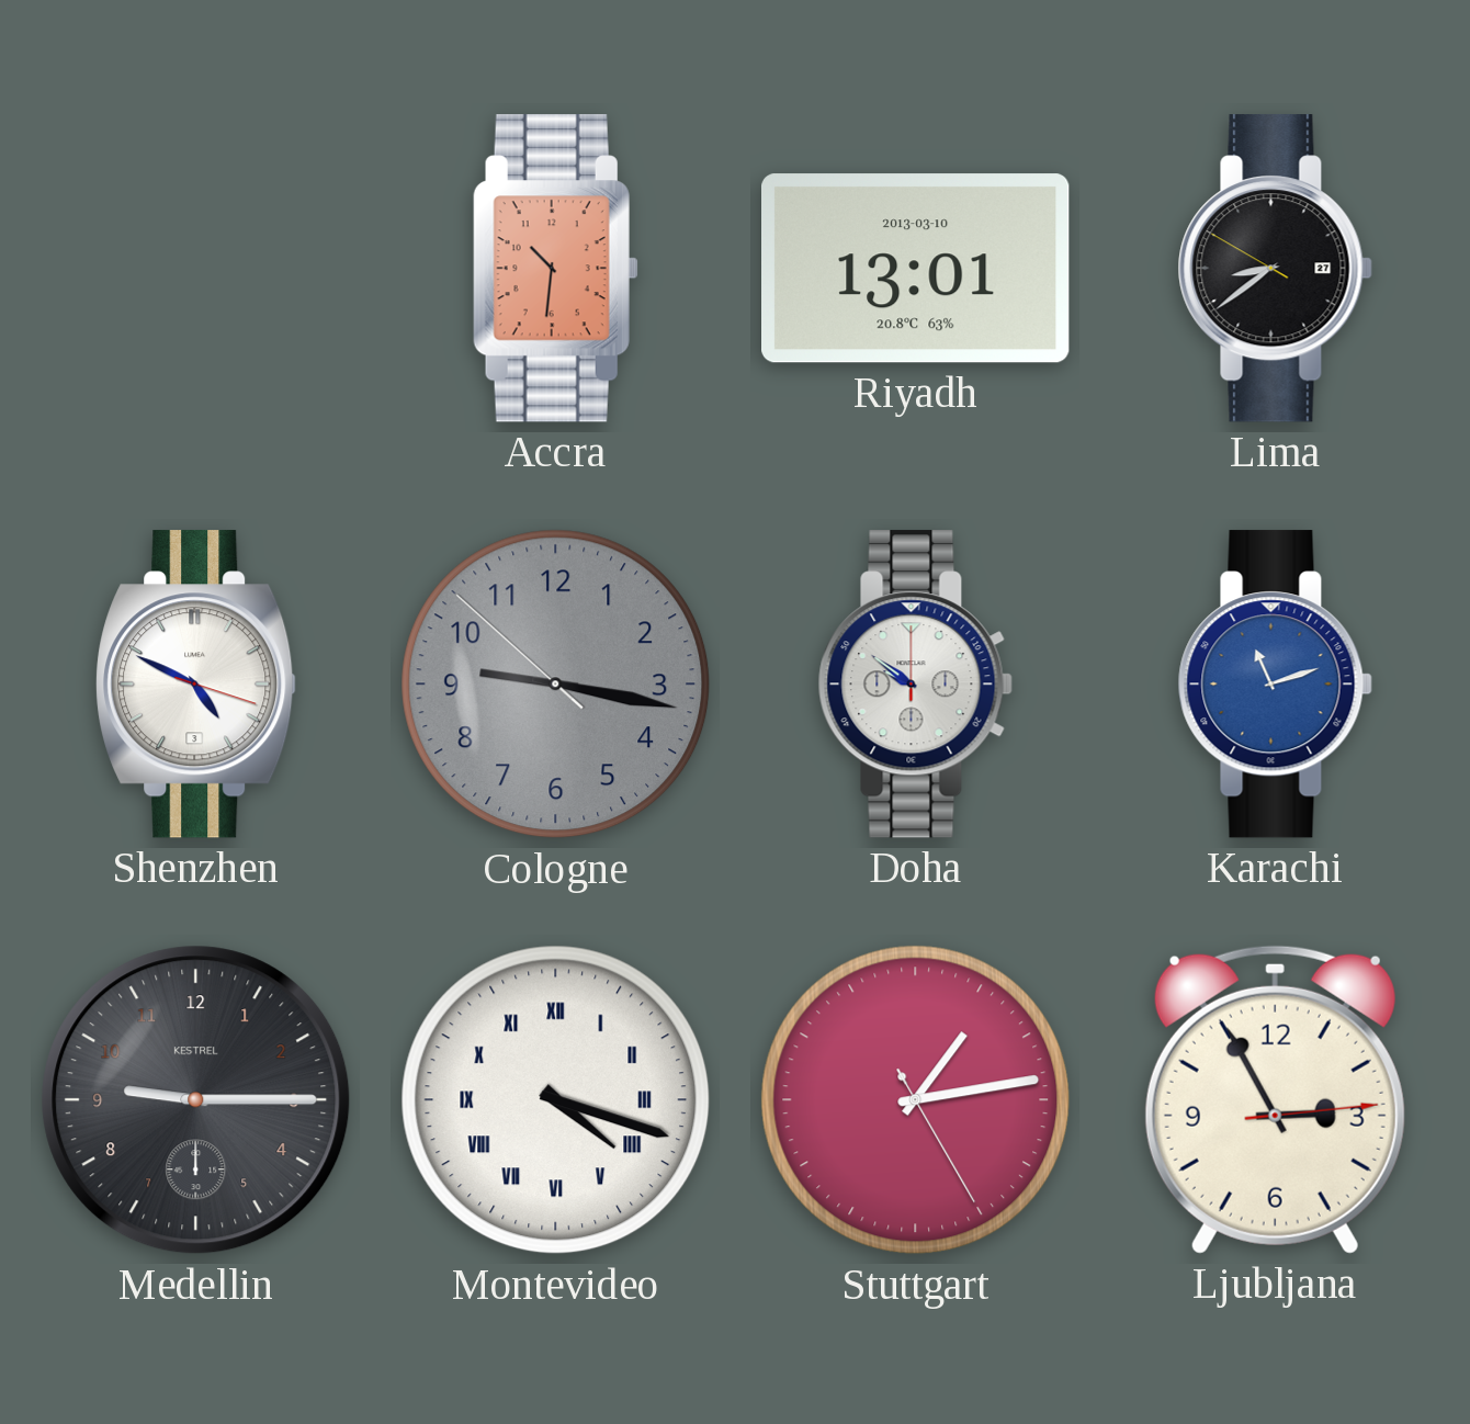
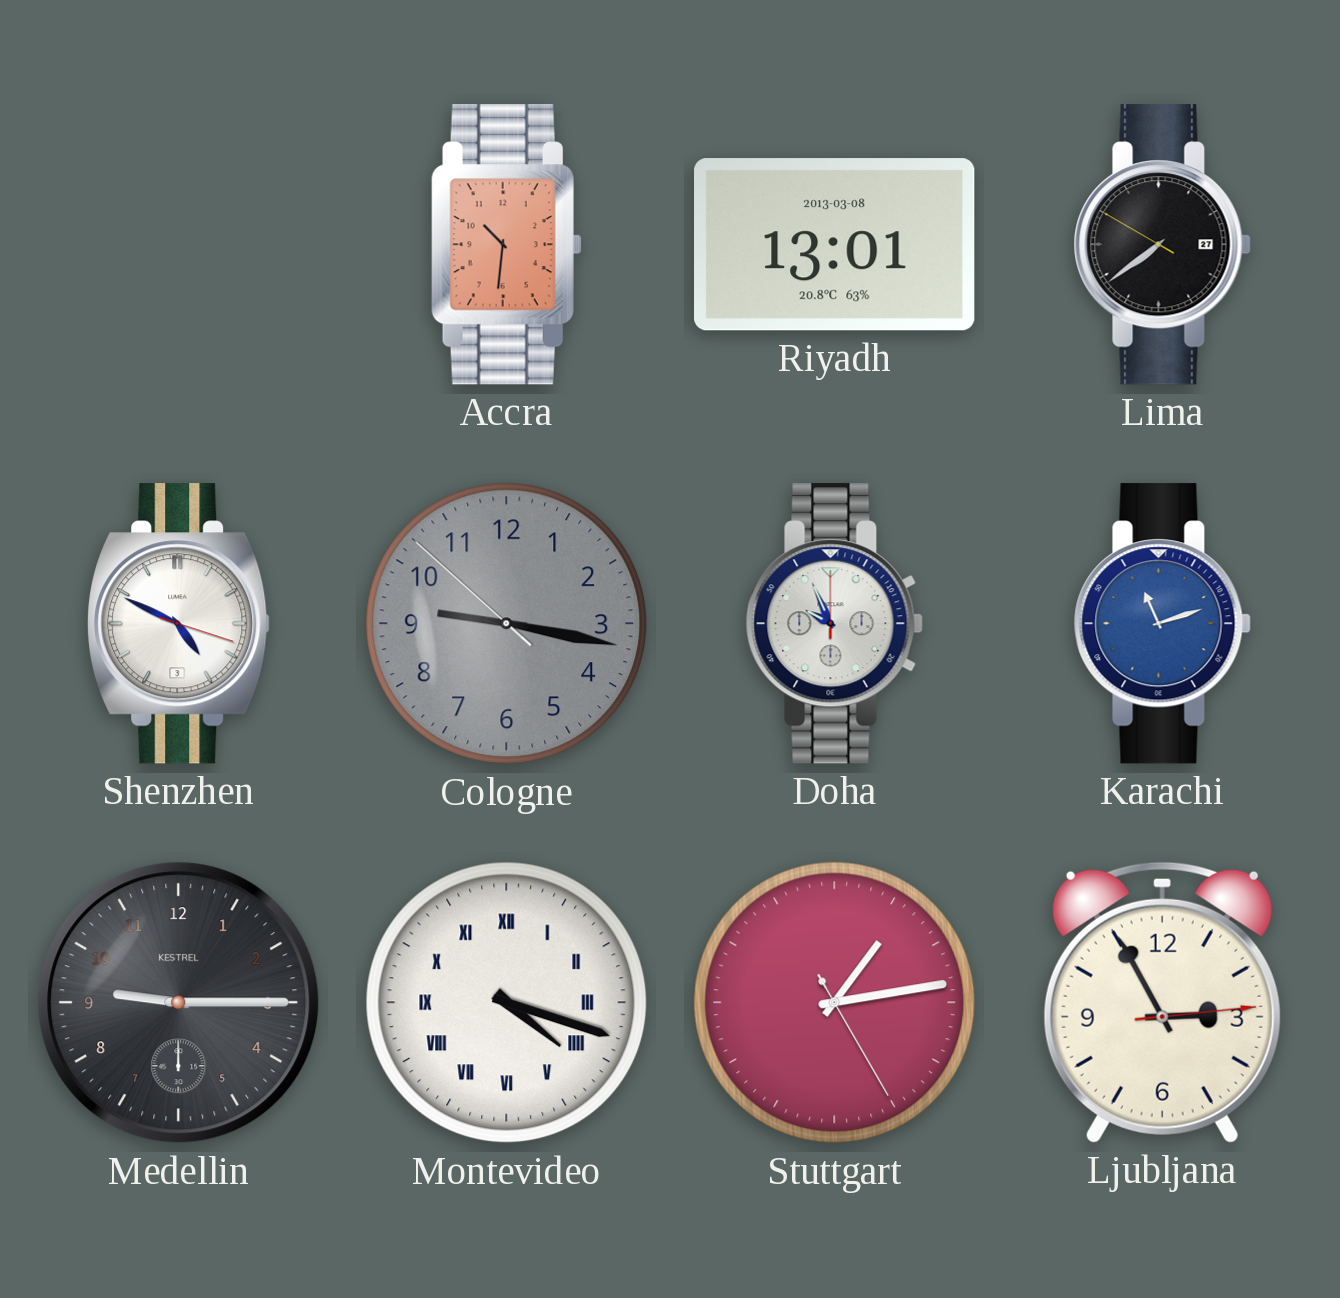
Riyadh date: 2013-03-10 -> 2013-03-08 (835, 245)
Lima: 8:38 -> 7:38 (1162, 245)
Doha: 9:51 -> 9:56 (834, 624)
